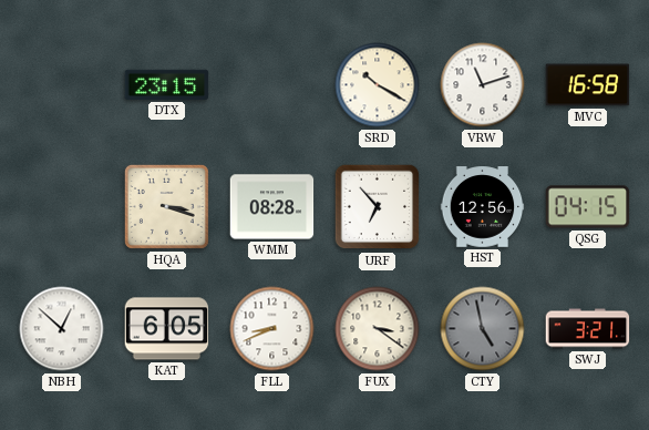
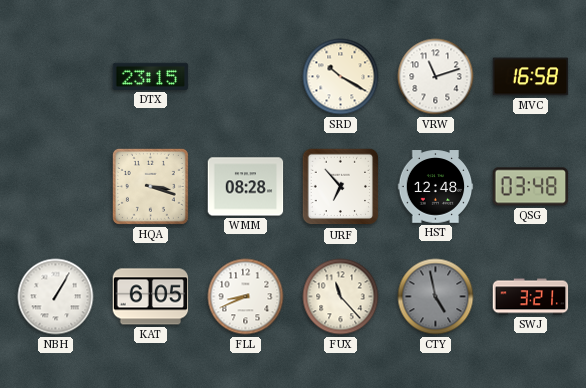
HST: 12:56 -> 12:48 (436, 187)
QSG: 04:15 -> 03:48 (531, 187)
NBH: 12:52 -> 1:05 (56, 297)
FUX: 3:21 -> 11:23 (341, 297)
